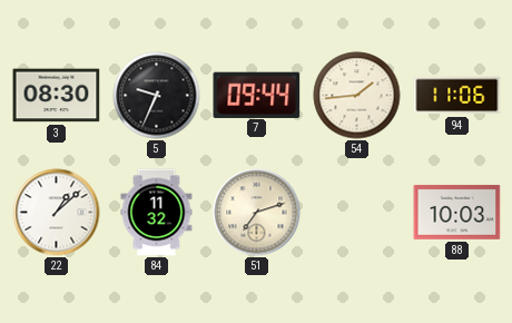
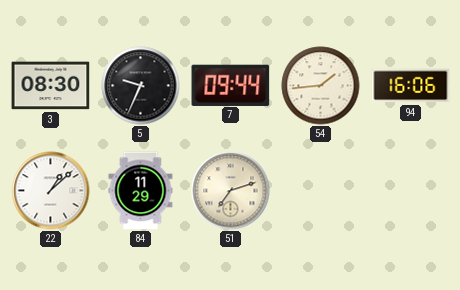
94: 11:06 -> 16:06 (411, 86)
84: 11:32 -> 11:29 (141, 191)
88: 10:03 -> none (457, 212)
